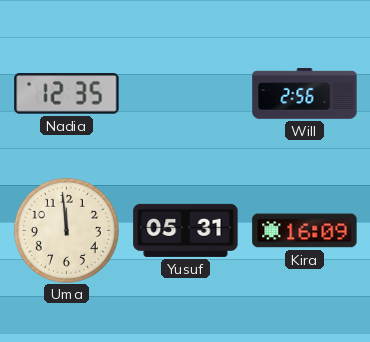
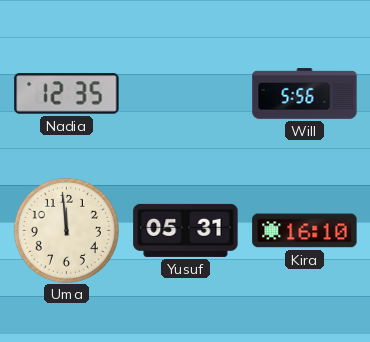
Will: 2:56 -> 5:56 (305, 94)
Kira: 16:09 -> 16:10 (305, 231)
